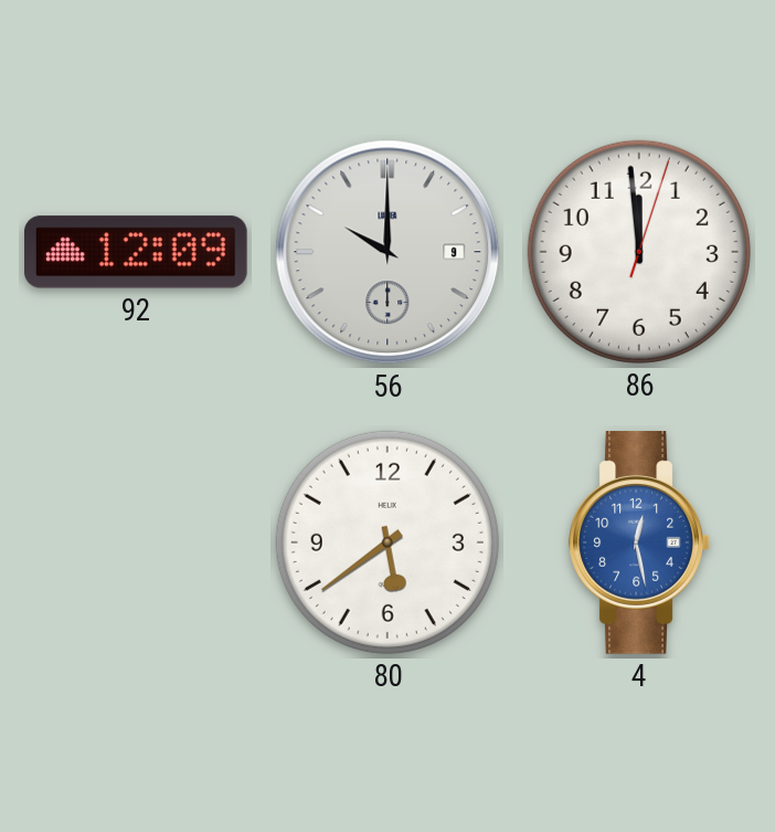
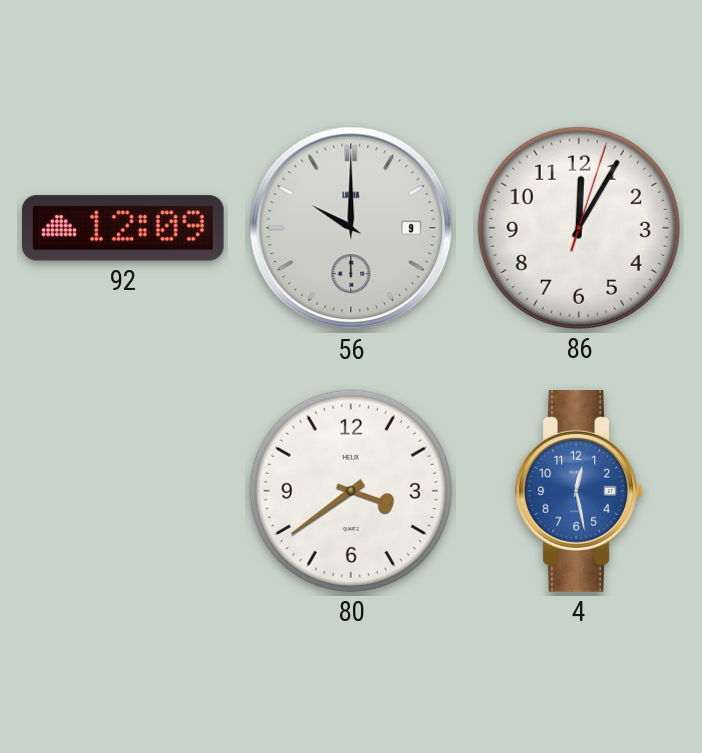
86: 11:59 -> 12:05 (579, 228)
80: 5:39 -> 3:39 (351, 491)
